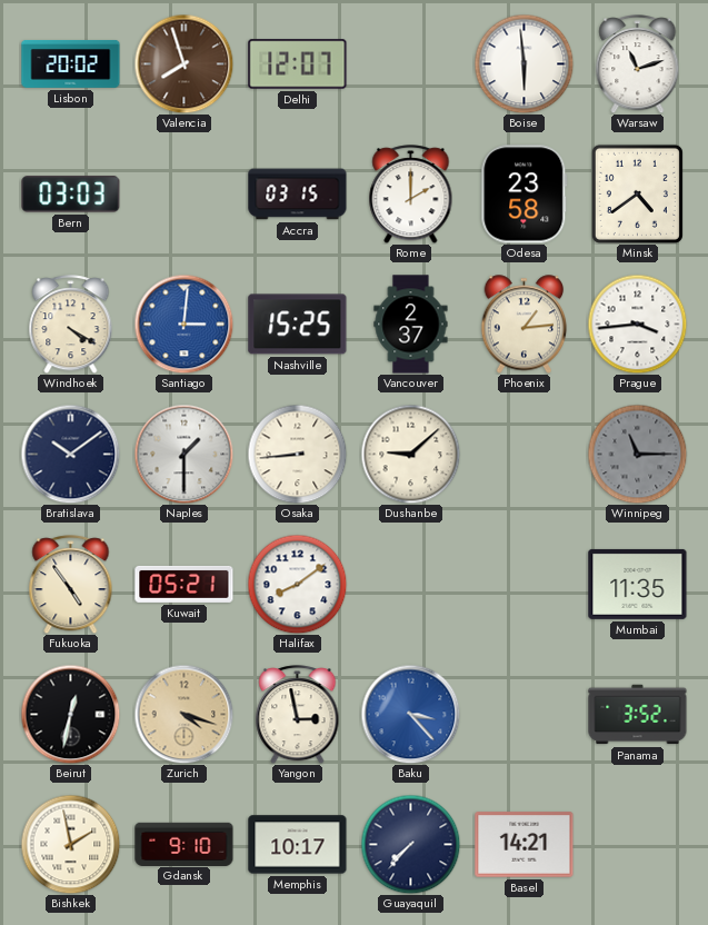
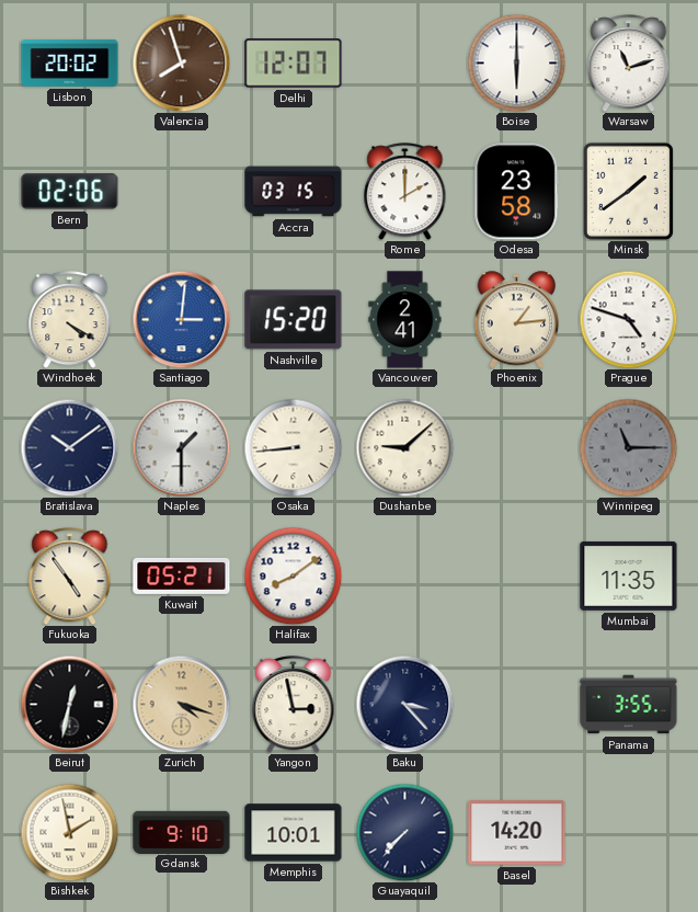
Boise: 5:59 -> 6:00 (516, 62)
Bern: 03:03 -> 02:06 (70, 192)
Minsk: 4:39 -> 1:39 (628, 191)
Nashville: 15:25 -> 15:20 (294, 320)
Vancouver: 2:37 -> 2:41 (405, 320)
Prague: 3:44 -> 4:48 (628, 319)
Baku dial: blue -> navy (404, 704)
Panama: 3:52 -> 3:55 (629, 705)
Memphis: 10:17 -> 10:01 (294, 833)
Basel: 14:21 -> 14:20 (517, 833)
